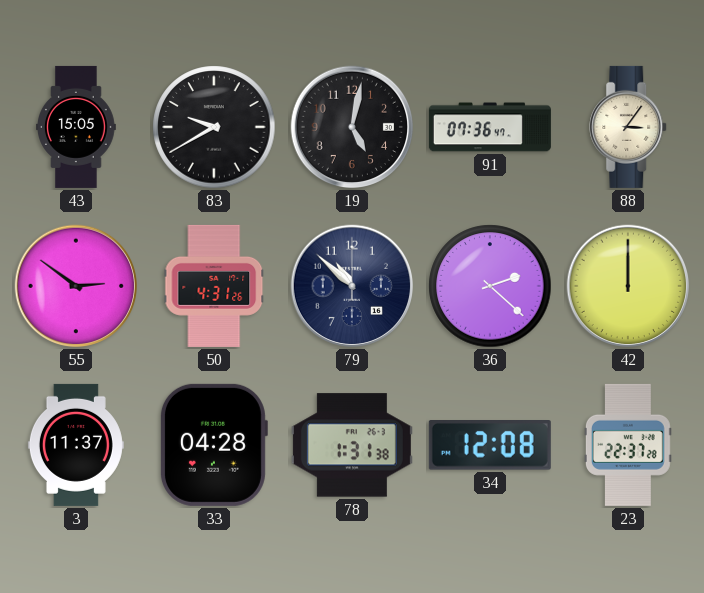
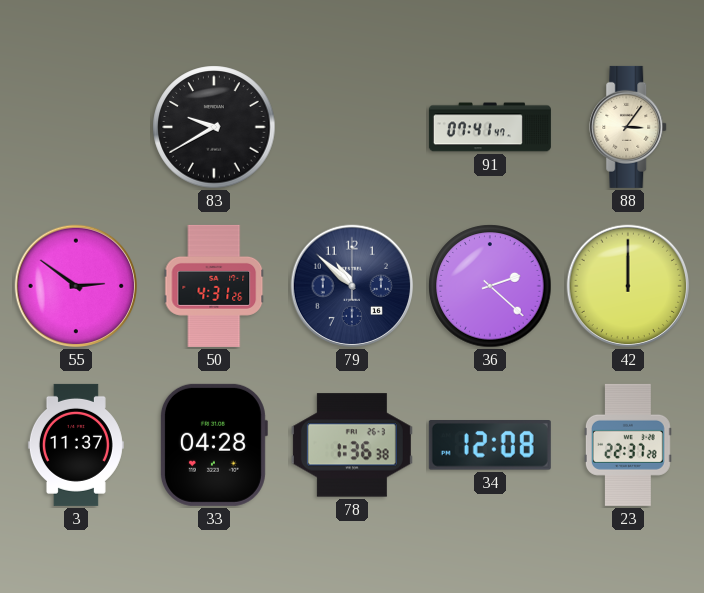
43: 15:05 -> none (77, 127)
19: 5:02 -> none (352, 127)
91: 07:36 -> 07:41 (490, 127)
78: 1:31 -> 1:36 (352, 445)
